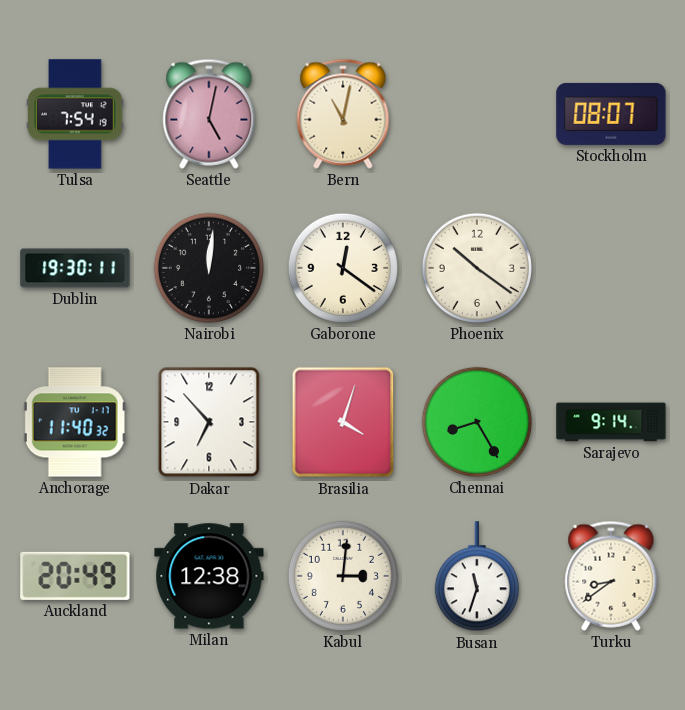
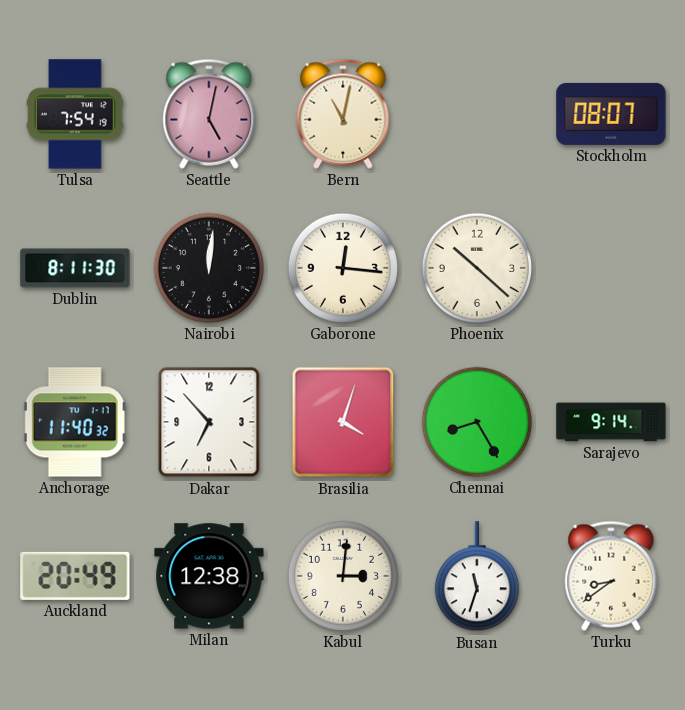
Dublin: 19:30 -> 8:11 (75, 268)
Gaborone: 12:21 -> 12:16 (343, 268)
Phoenix: 10:21 -> 10:22 (477, 268)
